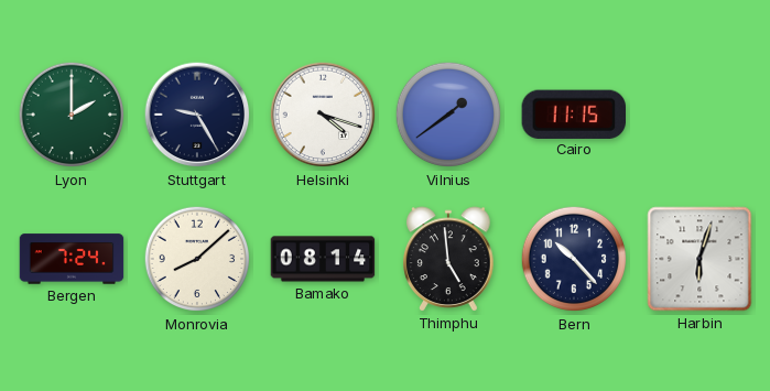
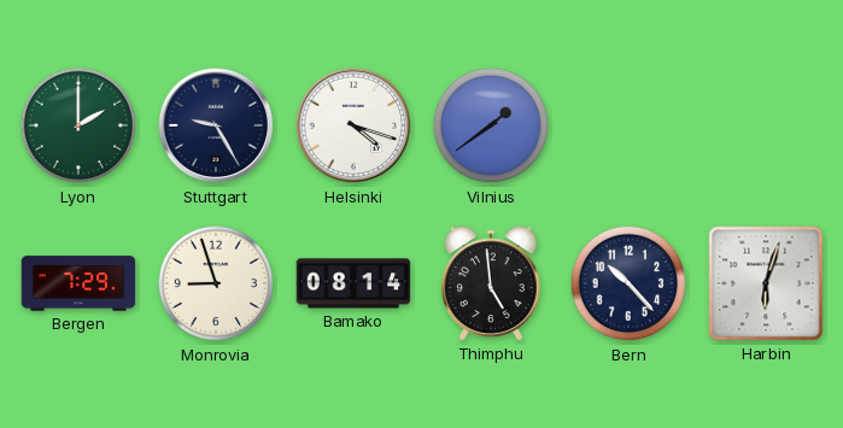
Cairo: 11:15 -> none (573, 113)
Bergen: 7:24 -> 7:29 (78, 283)
Monrovia: 8:08 -> 8:57 (216, 283)
